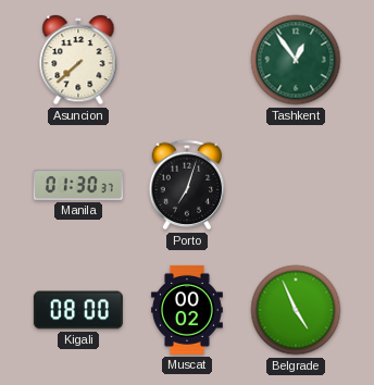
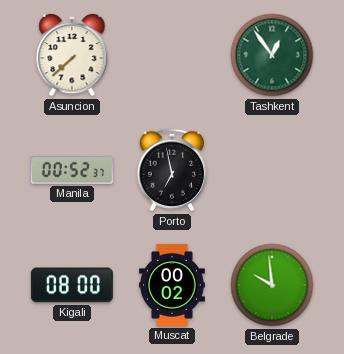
Manila: 01:30 -> 00:52 (72, 170)
Porto: 7:03 -> 6:58 (172, 170)
Belgrade: 4:56 -> 9:59 (272, 285)
